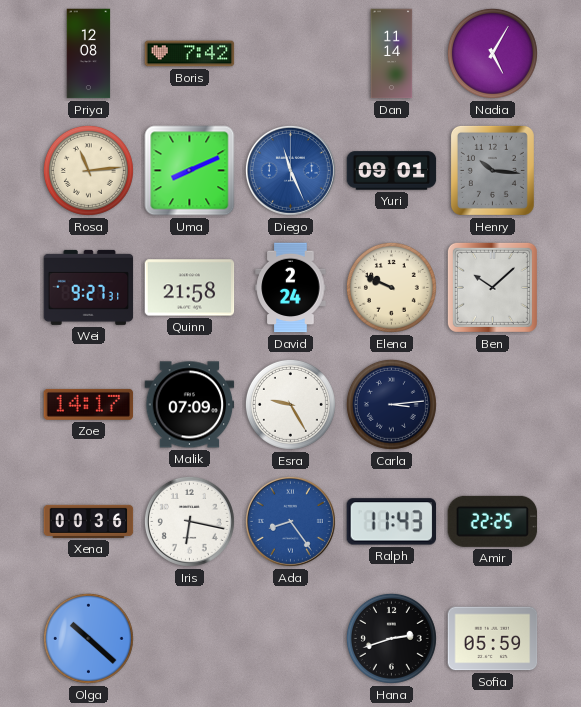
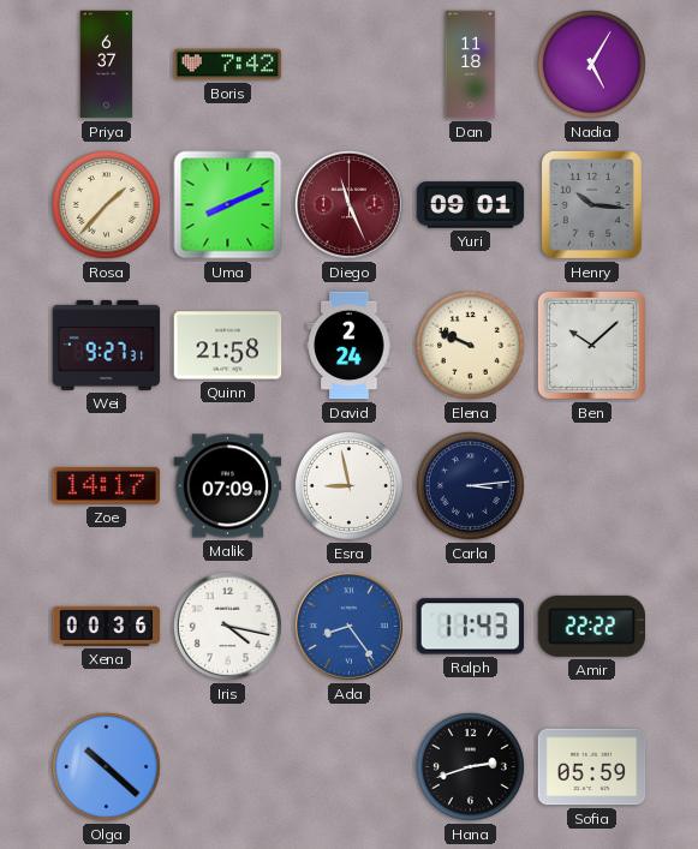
Priya: 12:08 -> 6:37 (107, 65)
Dan: 11:14 -> 11:18 (471, 65)
Rosa: 11:14 -> 1:37 (106, 204)
Diego dial: blue -> burgundy (348, 204)
Esra: 9:25 -> 8:58 (348, 485)
Iris: 6:17 -> 4:17 (227, 626)
Amir: 22:25 -> 22:22 (592, 626)
